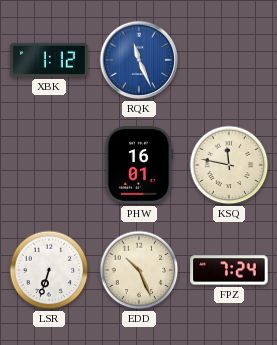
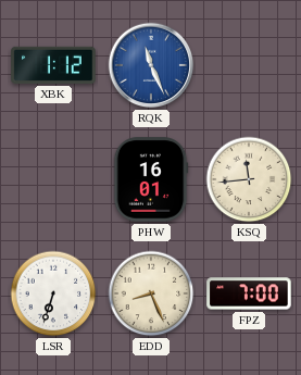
KSQ: 11:47 -> 11:44 (249, 179)
EDD: 10:26 -> 8:26 (151, 293)
FPZ: 7:24 -> 7:00 (249, 293)
